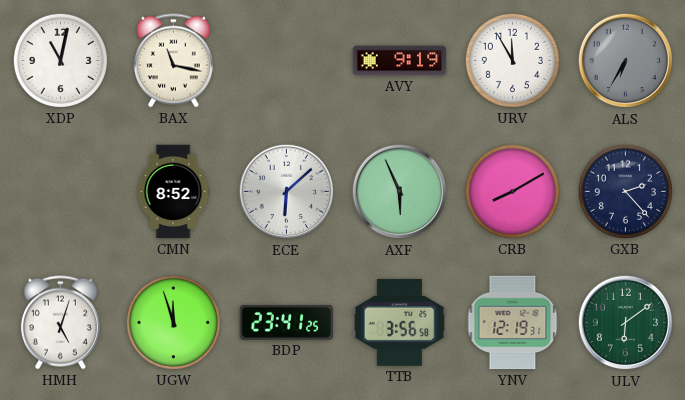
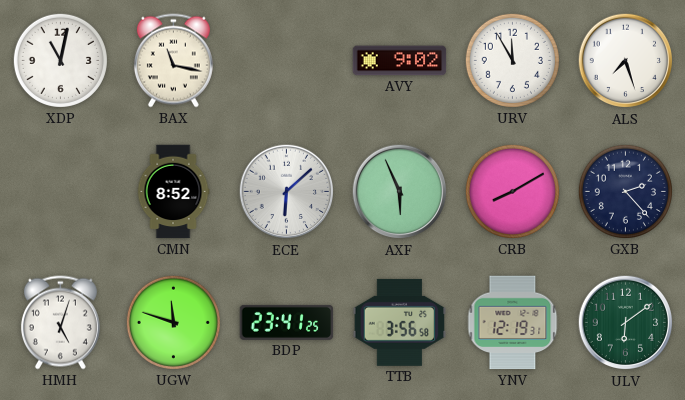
AVY: 9:19 -> 9:02 (400, 61)
ALS: 6:35 -> 7:27 (626, 61)
ALS dial: grey -> white (626, 61)
UGW: 11:57 -> 11:48 (173, 322)
